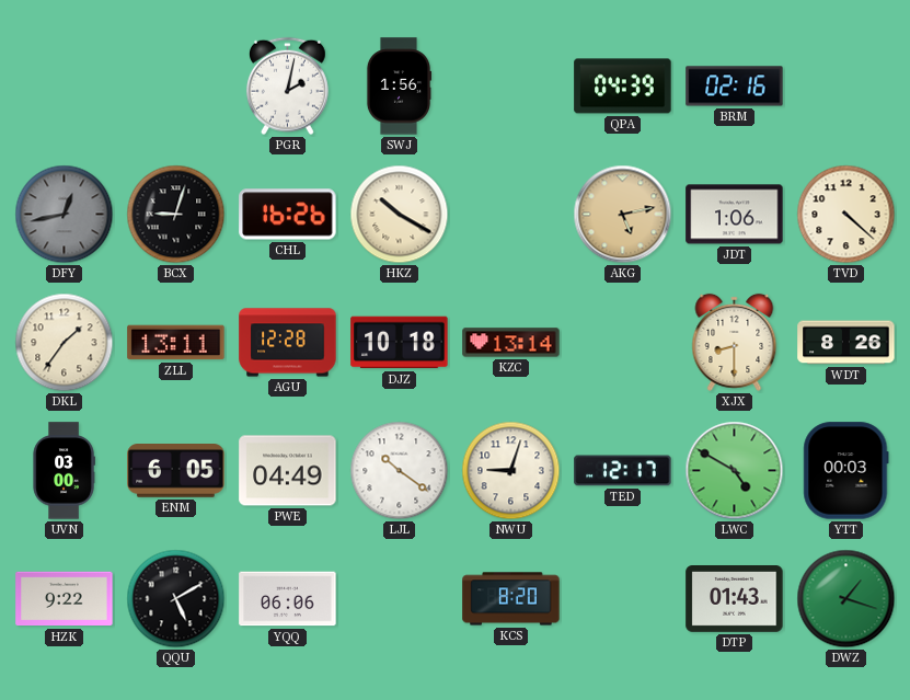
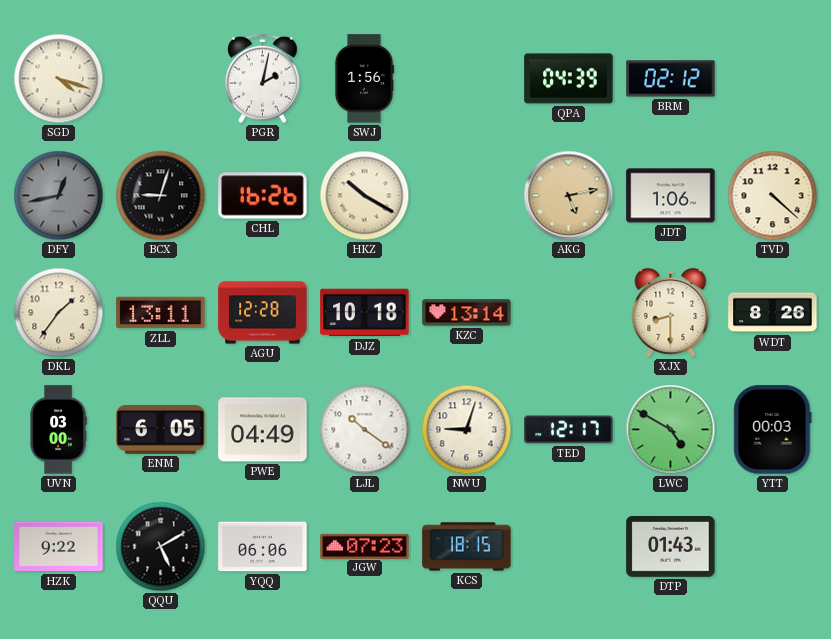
SGD: none -> 4:18 (59, 79)
BRM: 02:16 -> 02:12 (671, 79)
JGW: none -> 07:23 (365, 546)
KCS: 8:20 -> 18:15 (467, 547)
DWZ: 1:18 -> none (846, 599)
